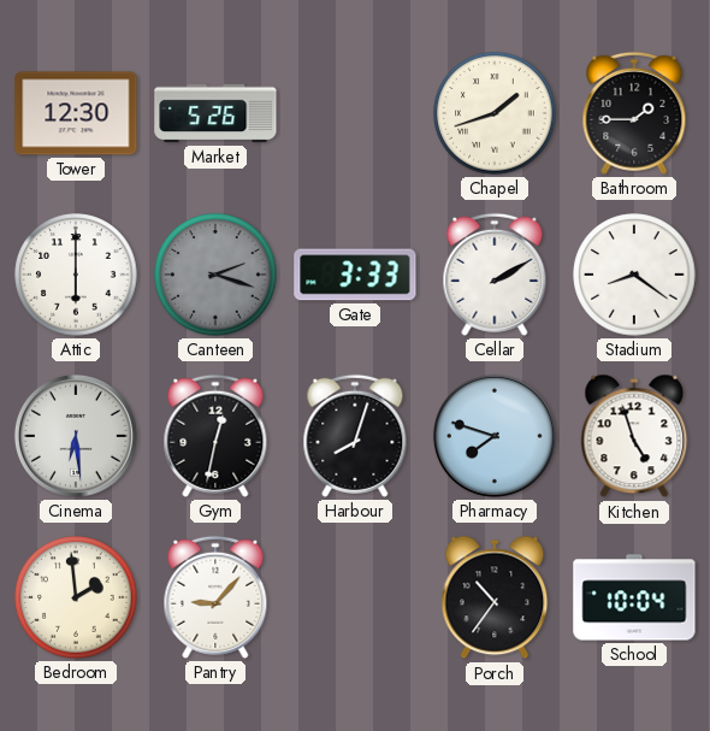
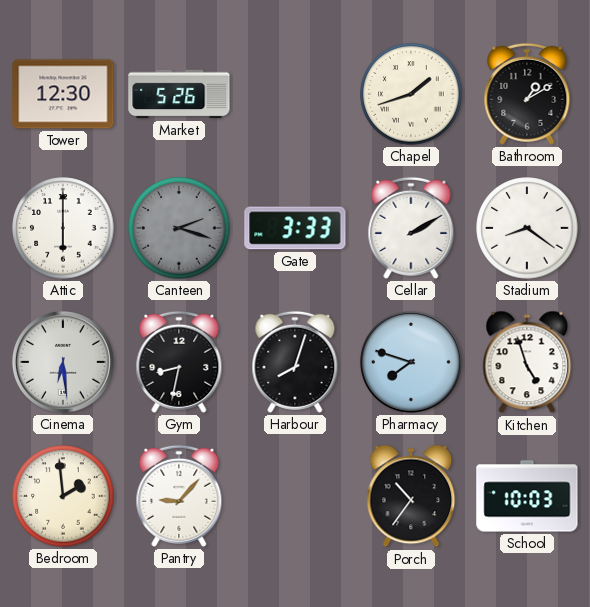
Bathroom: 1:45 -> 1:10 (527, 94)
Gym: 12:32 -> 8:32 (179, 362)
School: 10:04 -> 10:03 (527, 496)
